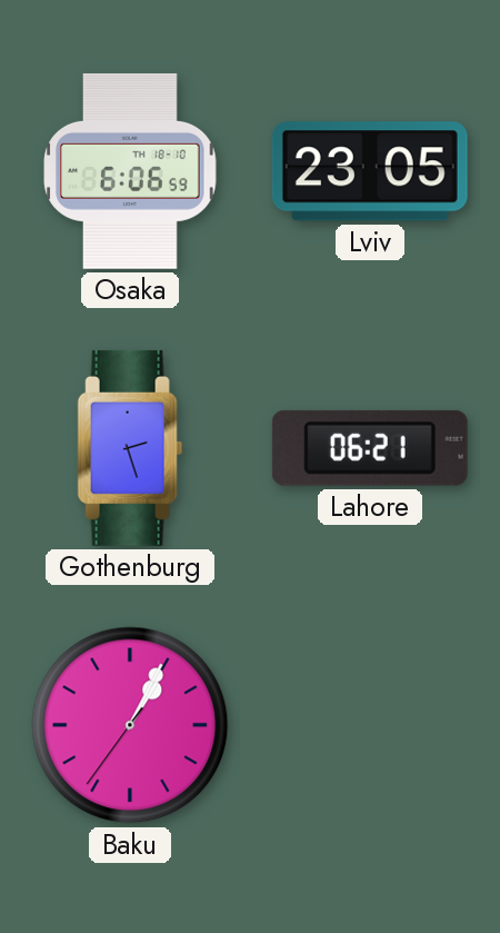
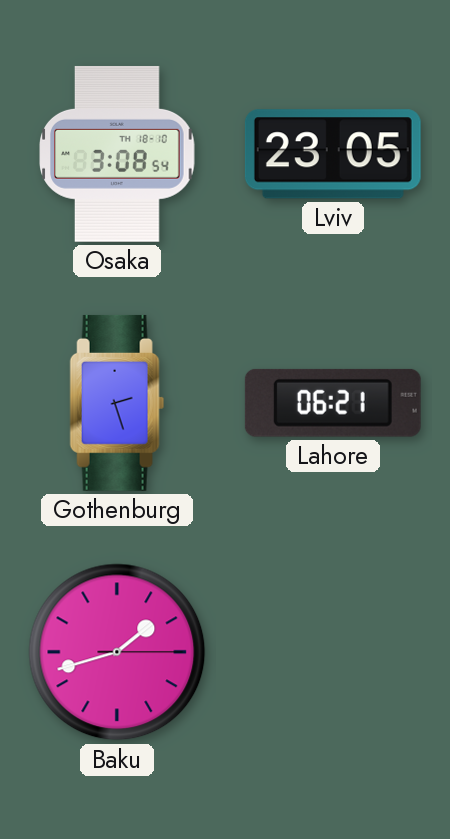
Osaka: 6:06 -> 3:08 (117, 154)
Baku: 1:04 -> 1:42 (117, 652)
